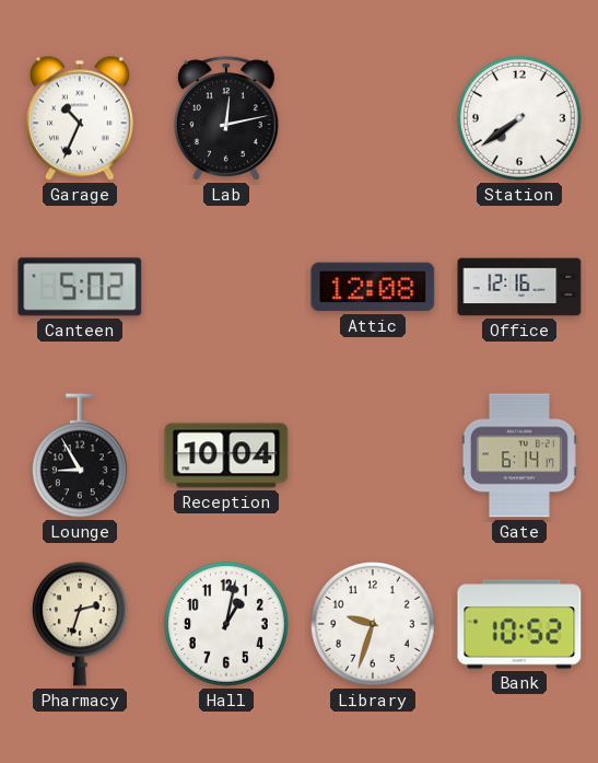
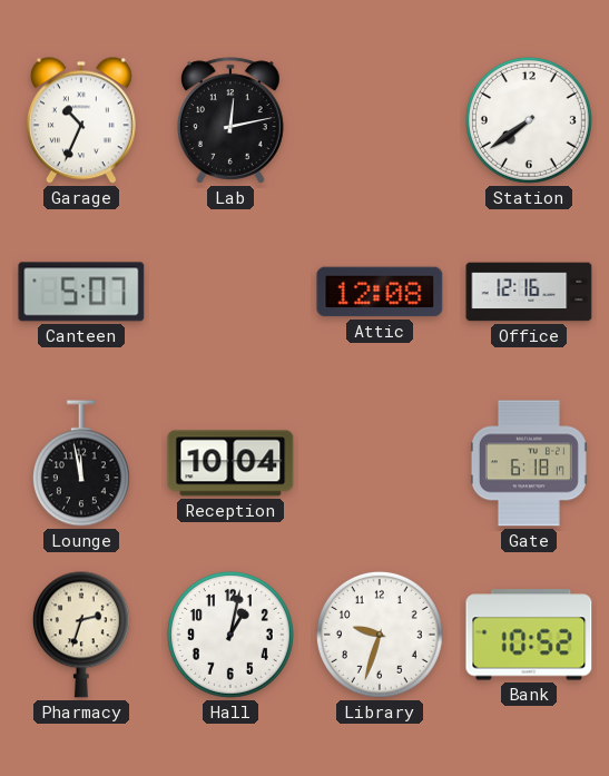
Canteen: 5:02 -> 5:07 (81, 292)
Lounge: 8:55 -> 11:58 (81, 463)
Gate: 6:14 -> 6:18 (529, 463)
